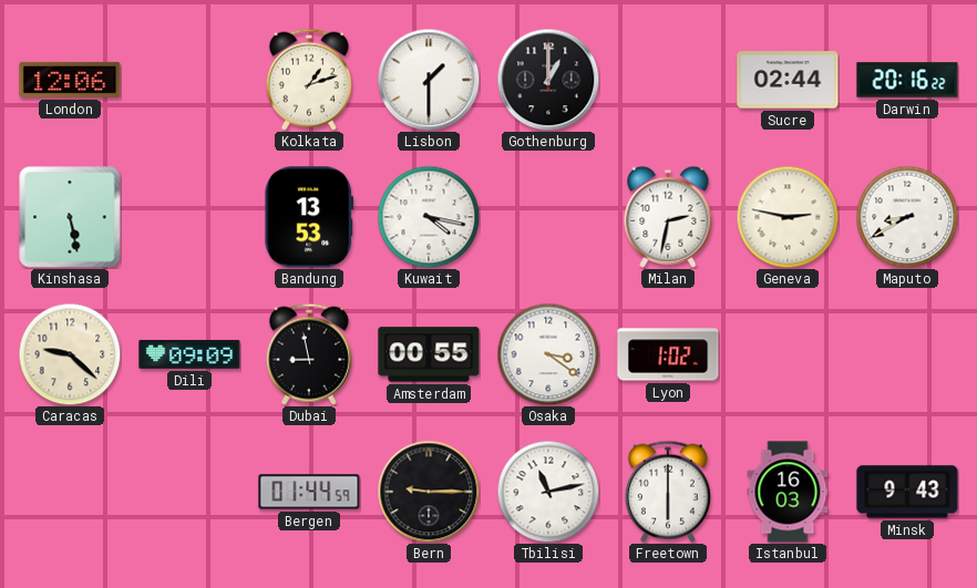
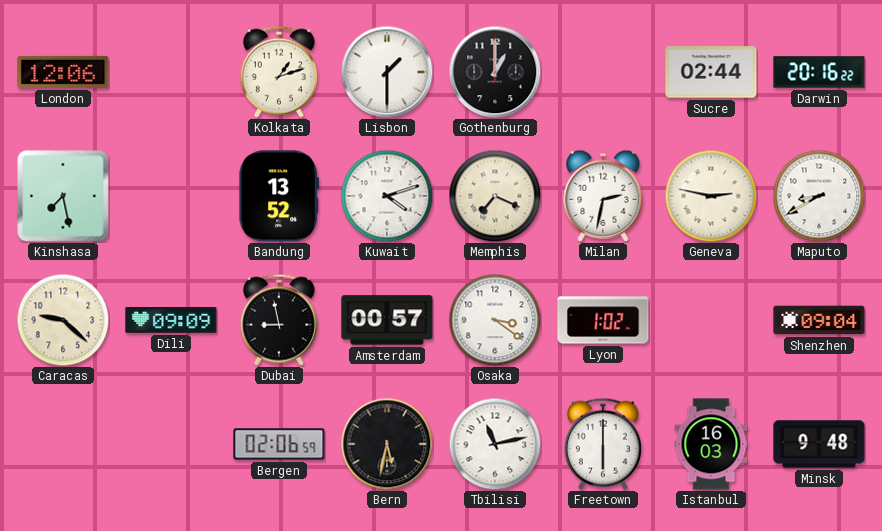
Kinshasa: 5:28 -> 7:28 (63, 196)
Bandung: 13:53 -> 13:52 (279, 196)
Kuwait: 4:17 -> 4:12 (387, 196)
Memphis: none -> 7:19 (495, 196)
Amsterdam: 00:55 -> 00:57 (387, 320)
Shenzhen: none -> 09:04 (819, 320)
Bergen: 01:44 -> 02:06 (279, 444)
Bern: 9:15 -> 5:32 (387, 444)
Minsk: 9:43 -> 9:48 (819, 444)
